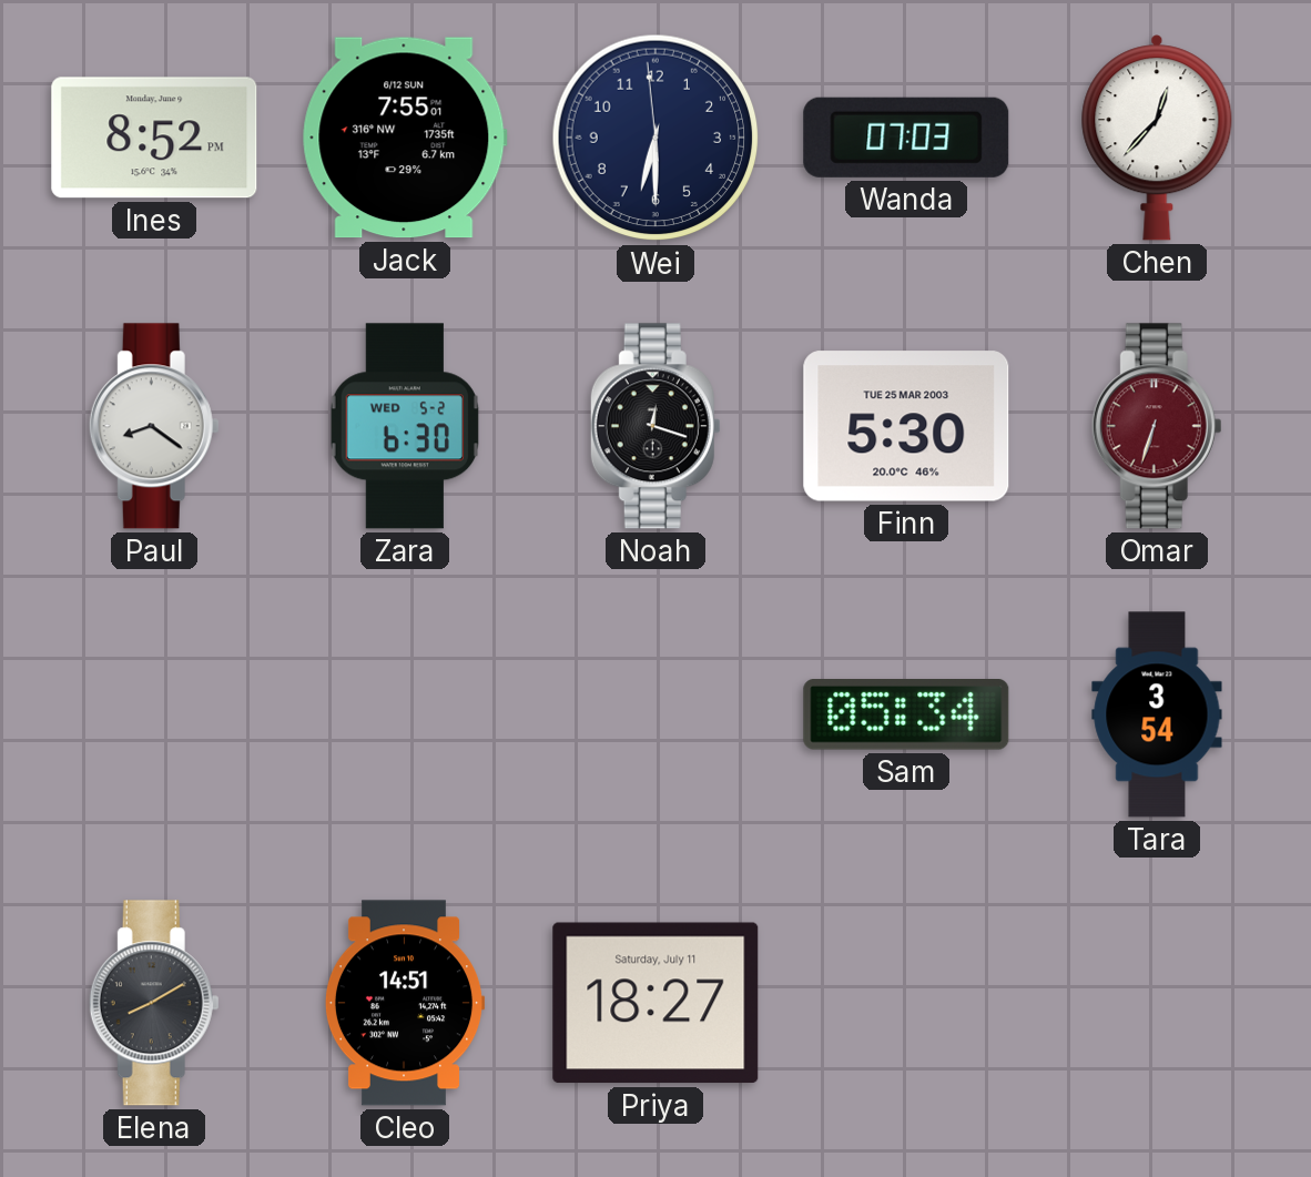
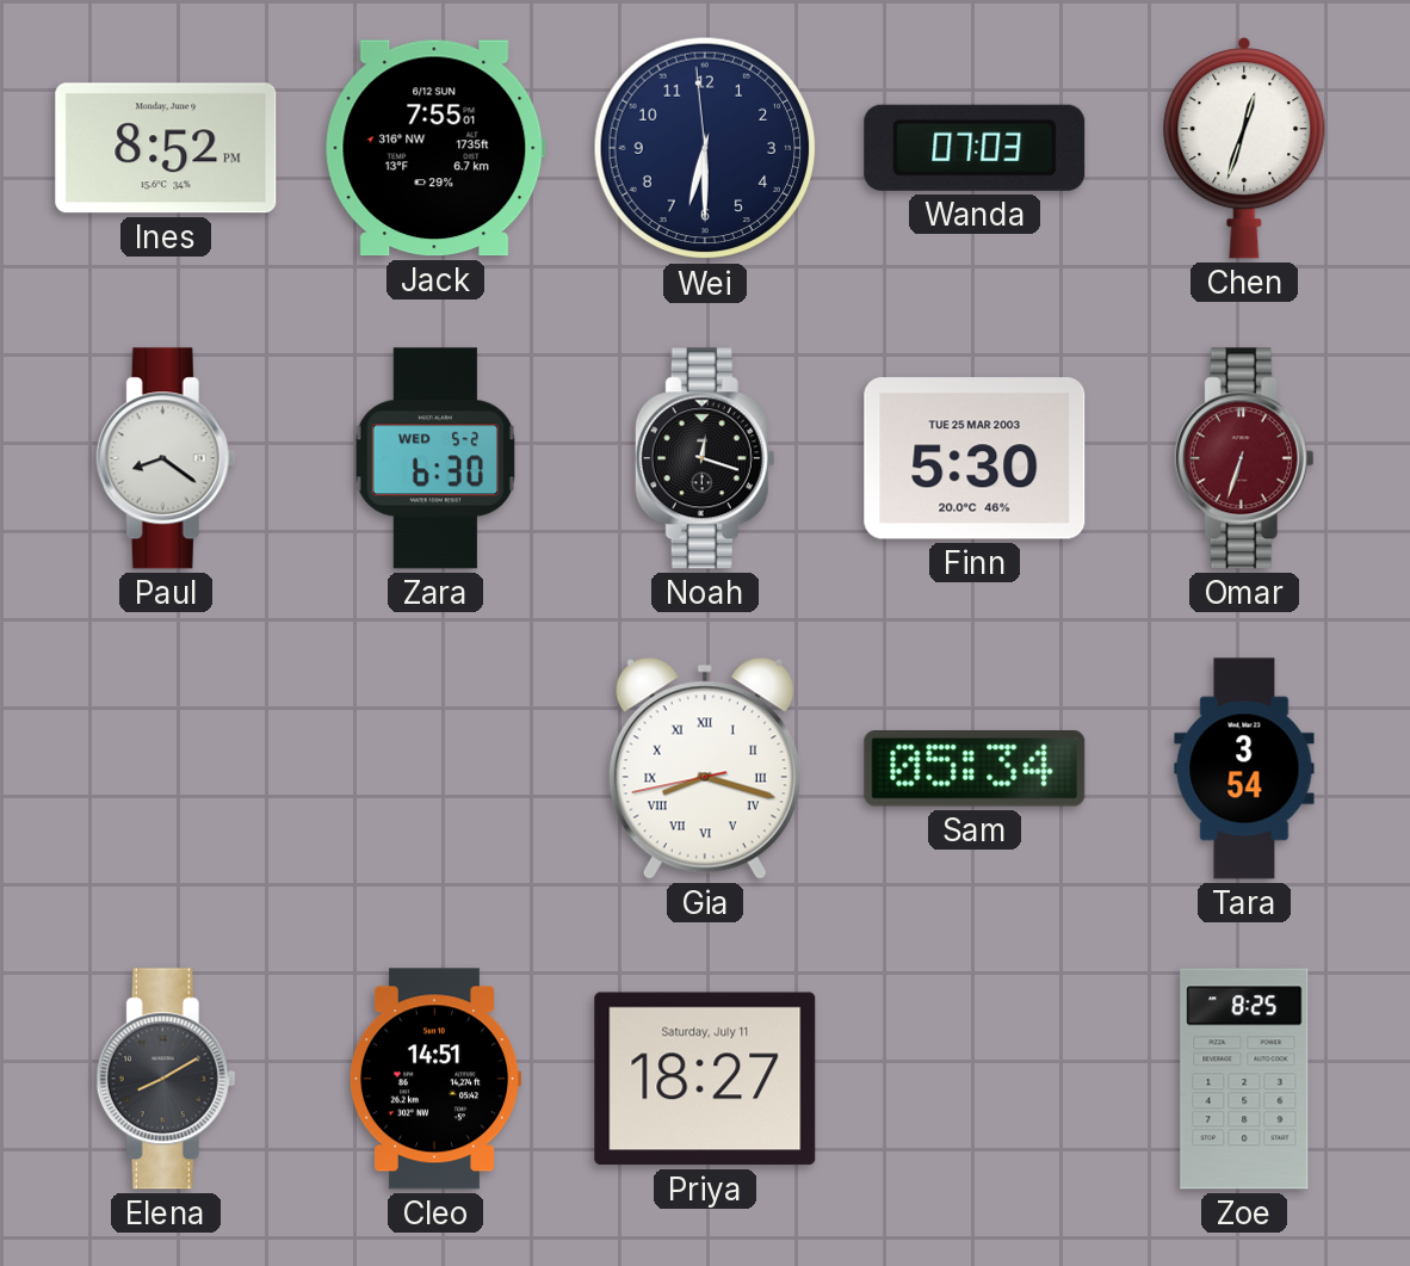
Chen: 12:37 -> 12:33 (1244, 148)
Gia: none -> 8:17 (705, 768)
Zoe: none -> 8:25 (1244, 1079)
